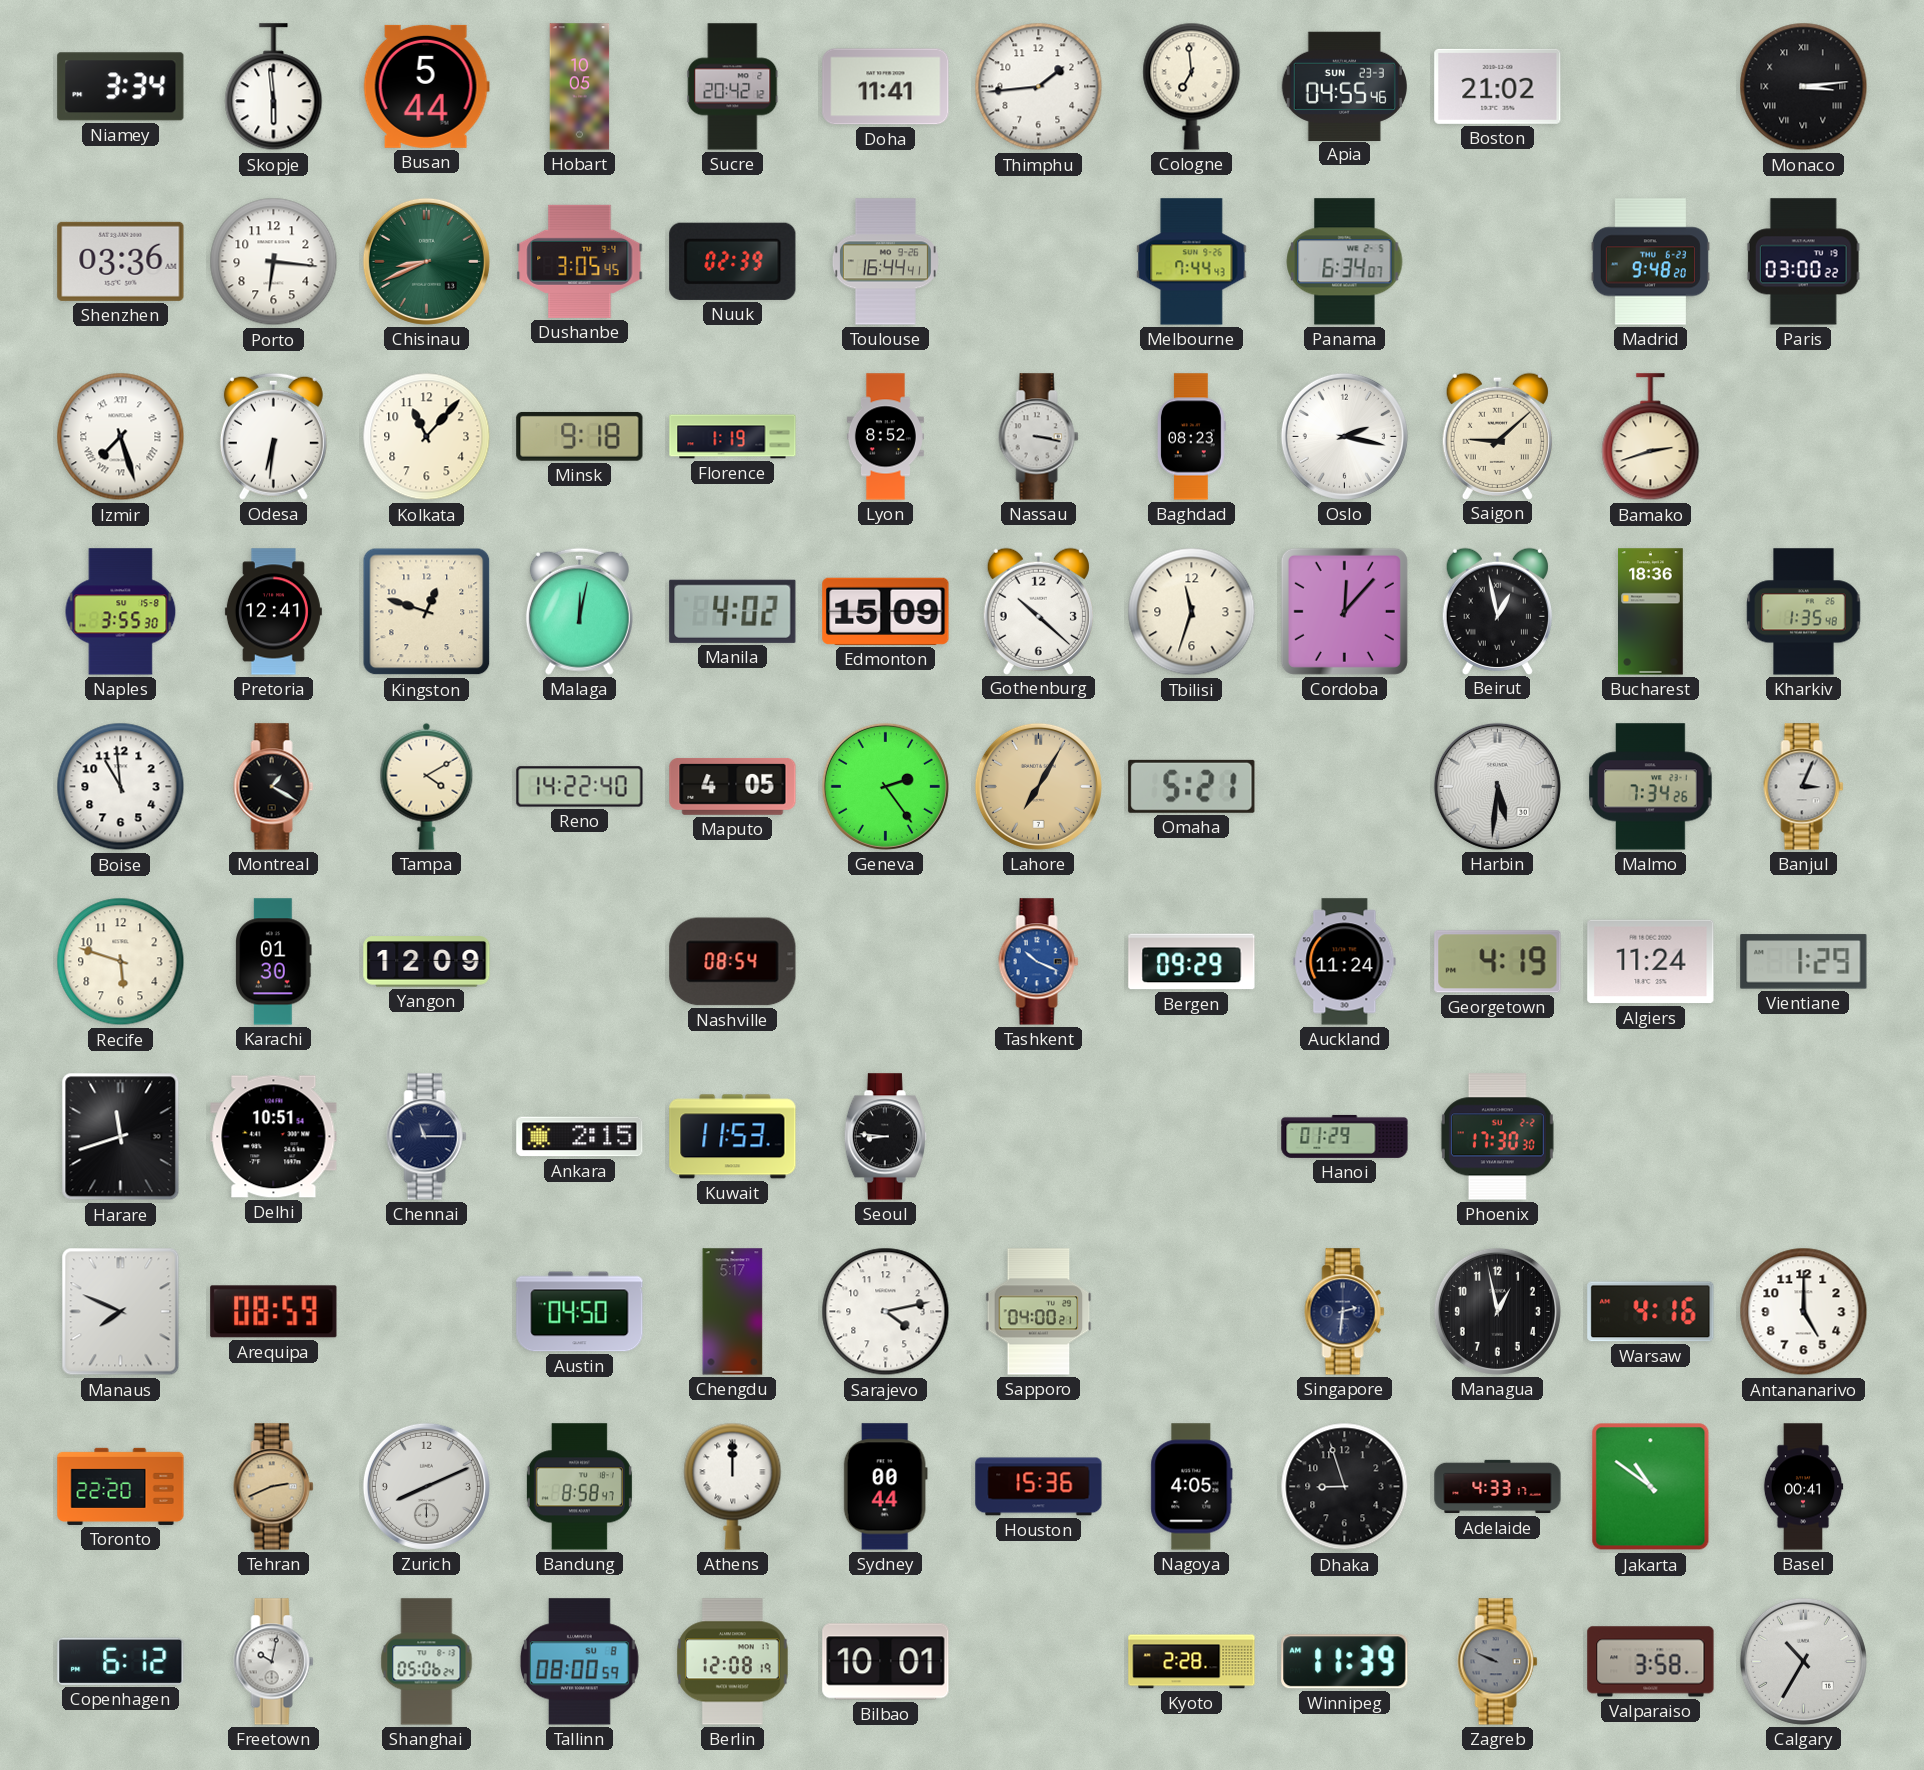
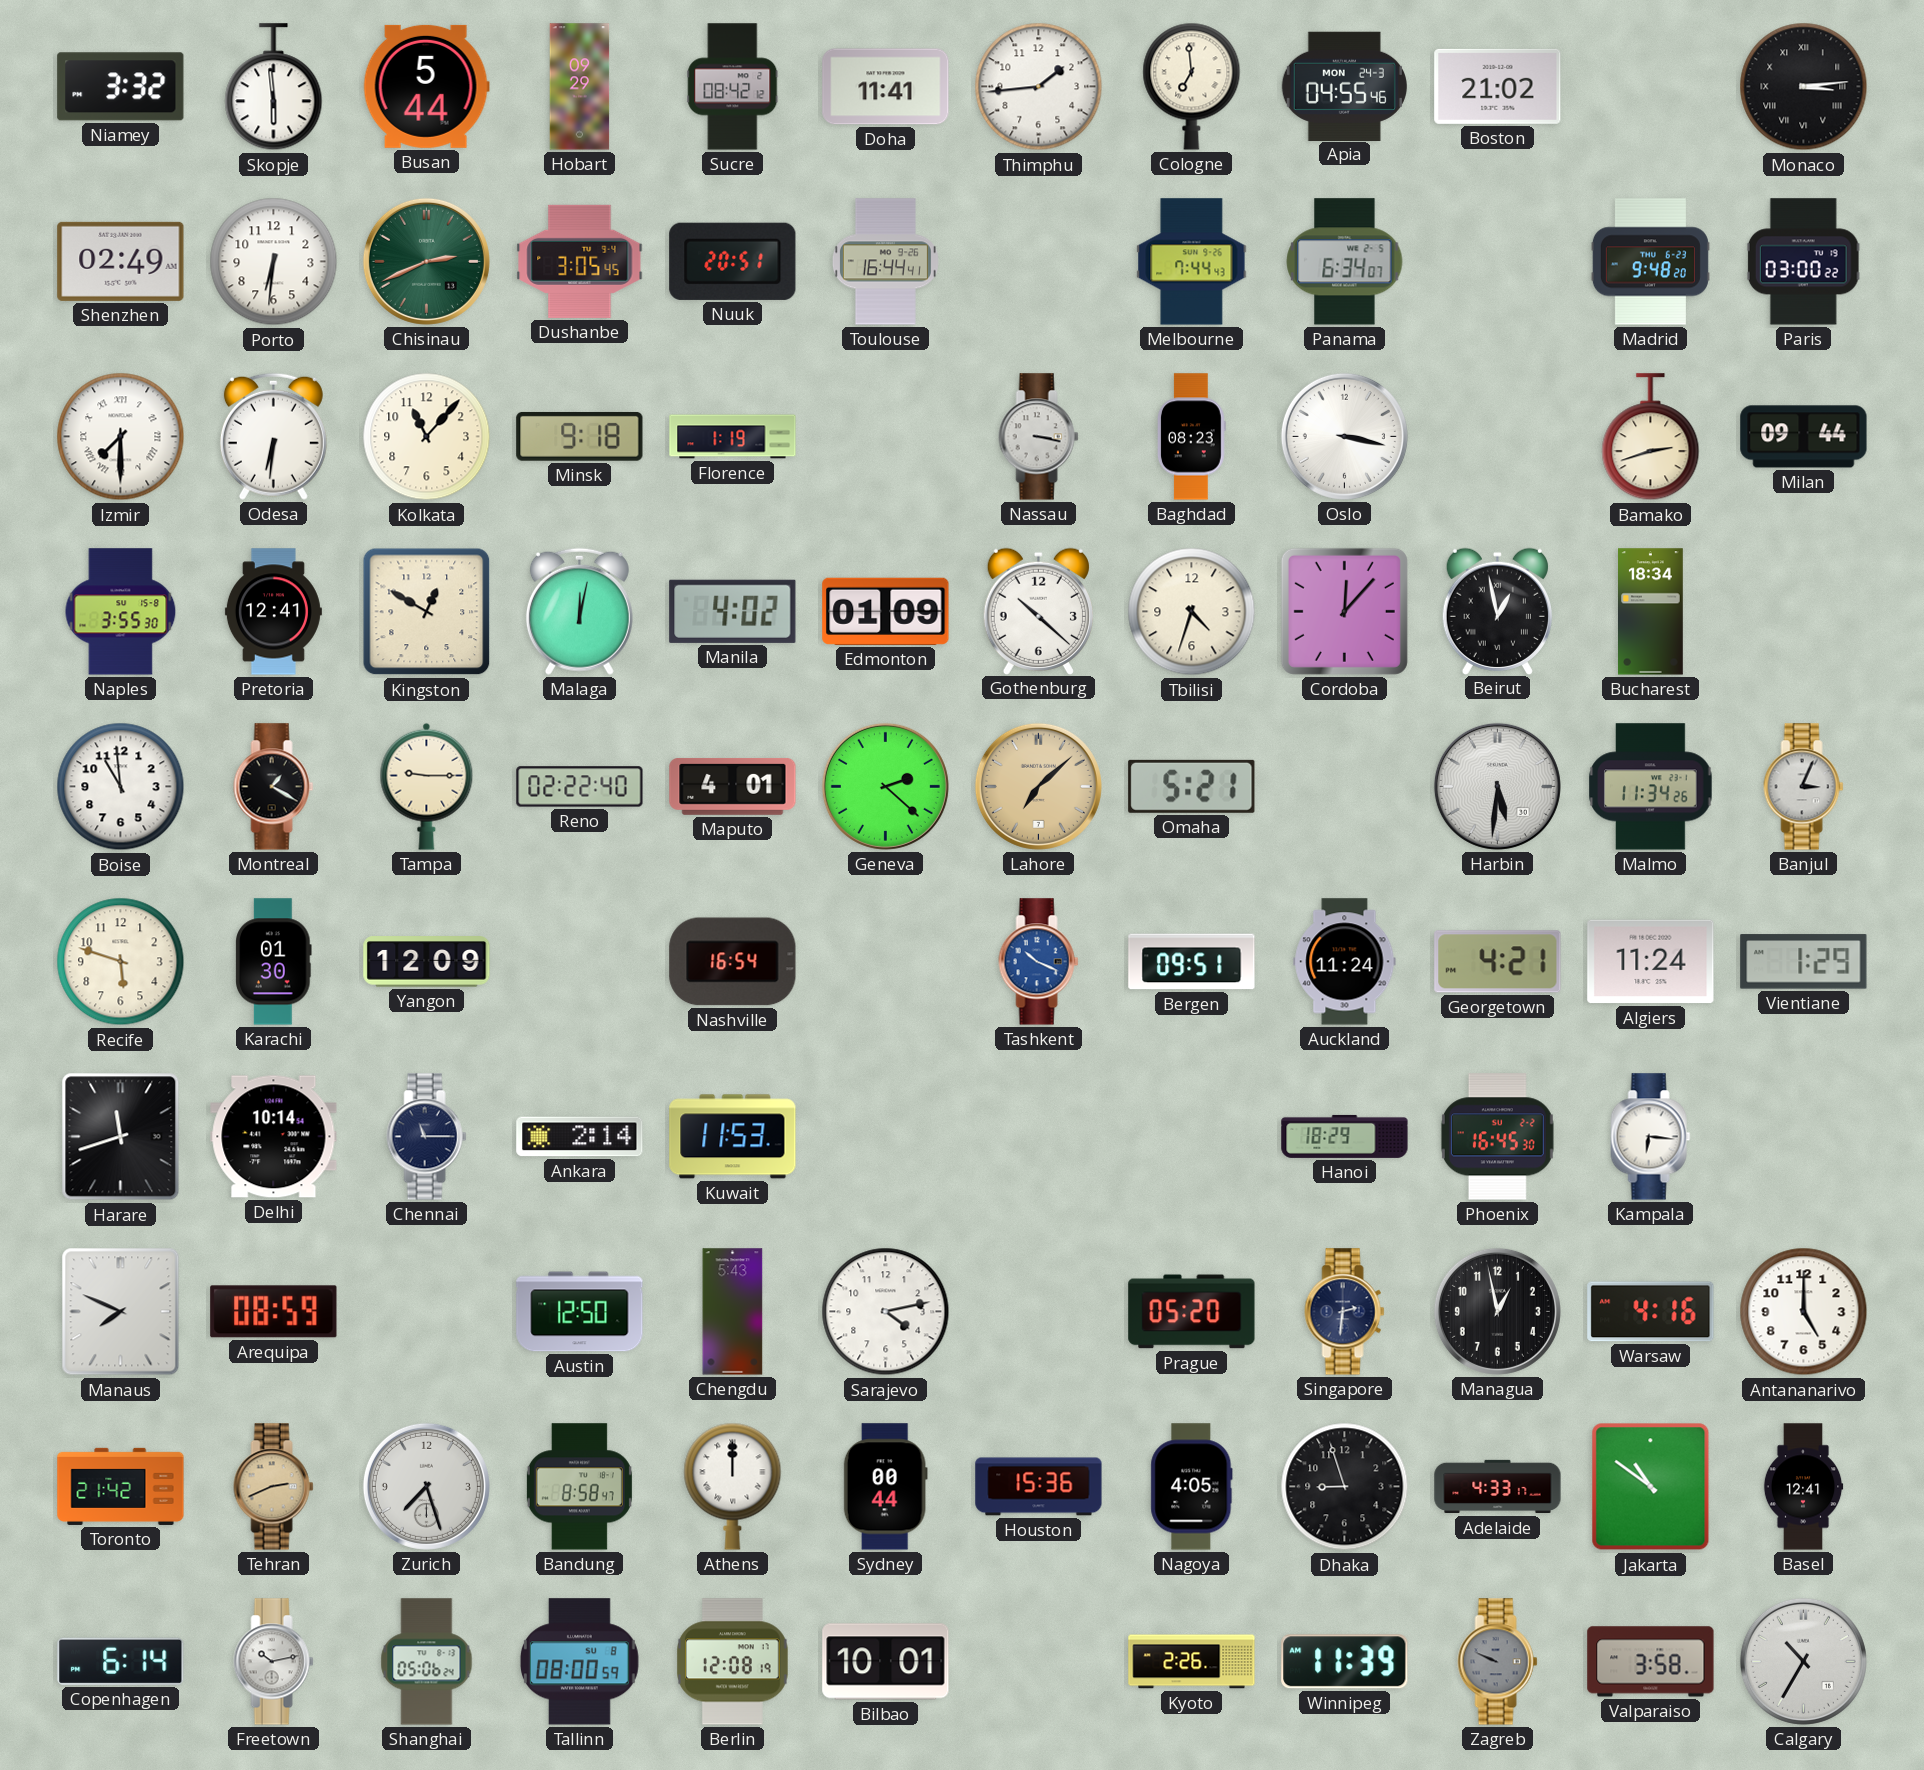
Niamey: 3:34 -> 3:32 (121, 87)
Hobart: 10:05 -> 09:29 (580, 87)
Sucre: 20:42 -> 08:42 (733, 87)
Apia date: SUN 23-3 -> MON 24-3 (1344, 86)
Shenzhen: 03:36 -> 02:49 (121, 261)
Porto: 6:16 -> 6:31 (274, 262)
Chisinau: 8:41 -> 2:41 (426, 261)
Nuuk: 02:39 -> 20:51 (733, 261)
Izmir: 7:27 -> 7:30 (121, 437)
Lyon: 8:52 -> none (885, 437)
Oslo: 2:17 -> 3:17 (1344, 436)
Saigon: 9:08 -> none (1497, 436)
Milan: none -> 09:44 (1804, 437)
Kingston: 12:48 -> 12:50 (427, 612)
Edmonton: 15:09 -> 01:09 (886, 611)
Tbilisi: 11:33 -> 4:33 (1192, 612)
Bucharest: 18:36 -> 18:34 (1651, 612)
Kharkiv: 1:35 -> none (1804, 612)
Tampa: 4:10 -> 9:15 (427, 786)
Reno: 14:22 -> 02:22 (580, 787)
Maputo: 4:05 -> 4:01 (733, 787)
Geneva: 2:24 -> 2:22 (885, 786)
Lahore: 7:05 -> 7:08 (1038, 786)
Malmo: 7:34 -> 11:34 (1651, 787)
Nashville: 08:54 -> 16:54 (733, 962)
Bergen: 09:29 -> 09:51 (1192, 962)
Georgetown: 4:19 -> 4:21 (1498, 962)
Delhi: 10:51 -> 10:14 (274, 1137)
Ankara: 2:15 -> 2:14 (580, 1137)
Seoul: 8:46 -> none (885, 1137)
Hanoi: 01:29 -> 18:29 (1345, 1136)
Phoenix: 17:30 -> 16:45 (1497, 1137)
Kampala: none -> 6:16 (1651, 1137)
Austin: 04:50 -> 12:50 (580, 1312)
Chengdu: 5:17 -> 5:43 (733, 1312)
Sapporo: 04:00 -> none (1039, 1312)
Prague: none -> 05:20 (1192, 1312)
Toronto: 22:20 -> 21:42 (121, 1486)
Zurich: 8:11 -> 7:27 (426, 1486)
Basel: 00:41 -> 12:41 (1803, 1487)
Copenhagen: 6:12 -> 6:14 (121, 1661)
Freetown: 10:02 -> 10:13 (274, 1662)
Kyoto: 2:28 -> 2:26 (1192, 1662)
